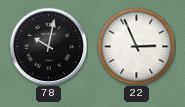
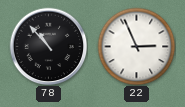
78: 10:02 -> 10:53 (48, 46)
